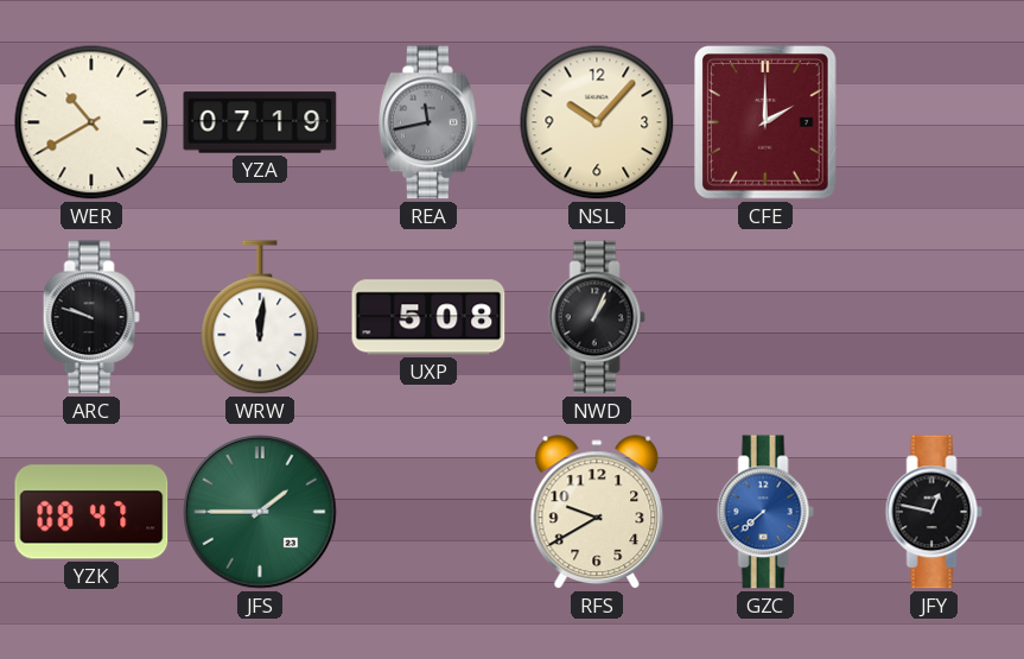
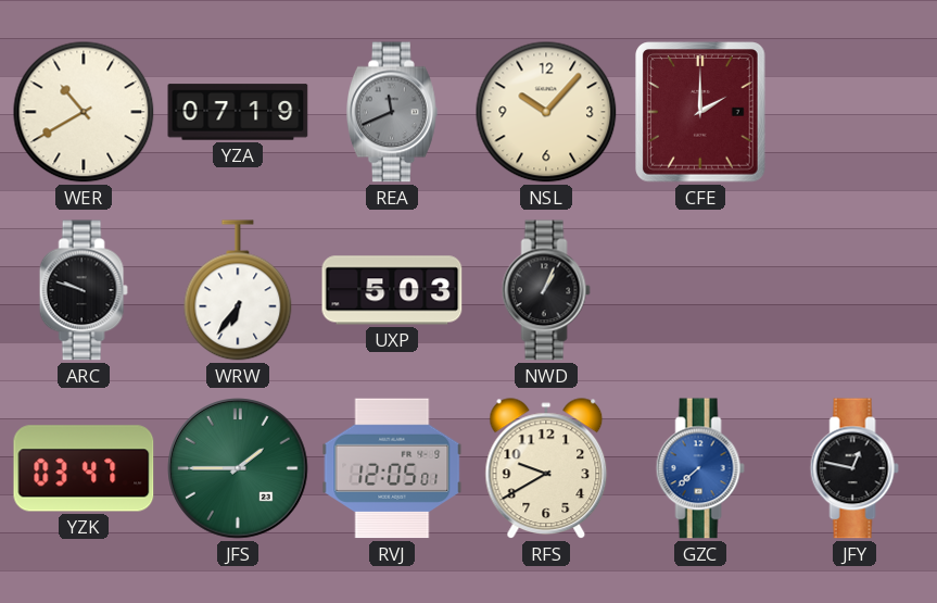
REA: 11:43 -> 11:41 (392, 112)
WRW: 12:01 -> 6:36 (238, 290)
UXP: 5:08 -> 5:03 (392, 290)
YZK: 08:47 -> 03:47 (84, 468)
RVJ: none -> 12:05 (392, 468)
